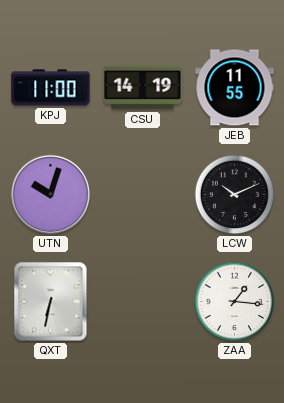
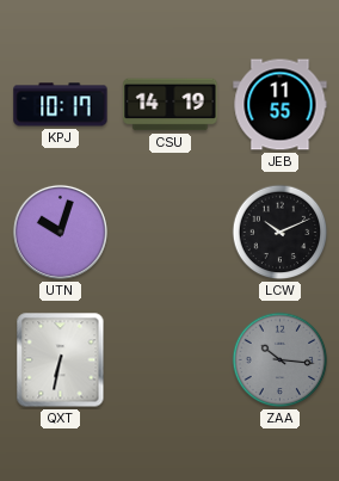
KPJ: 11:00 -> 10:17 (61, 105)
ZAA: 1:16 -> 10:16 (281, 360)
ZAA dial: white -> grey (281, 360)
